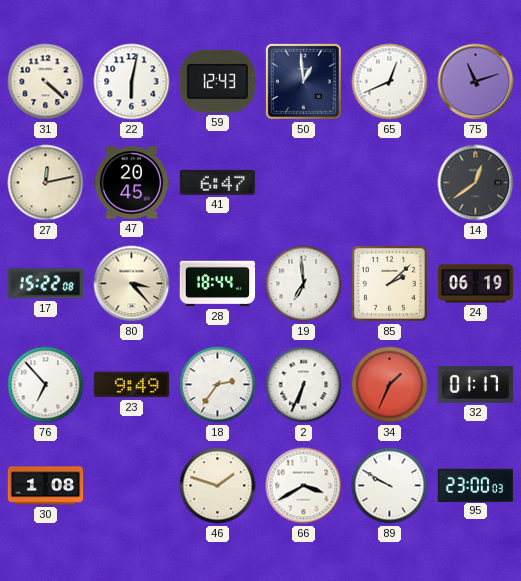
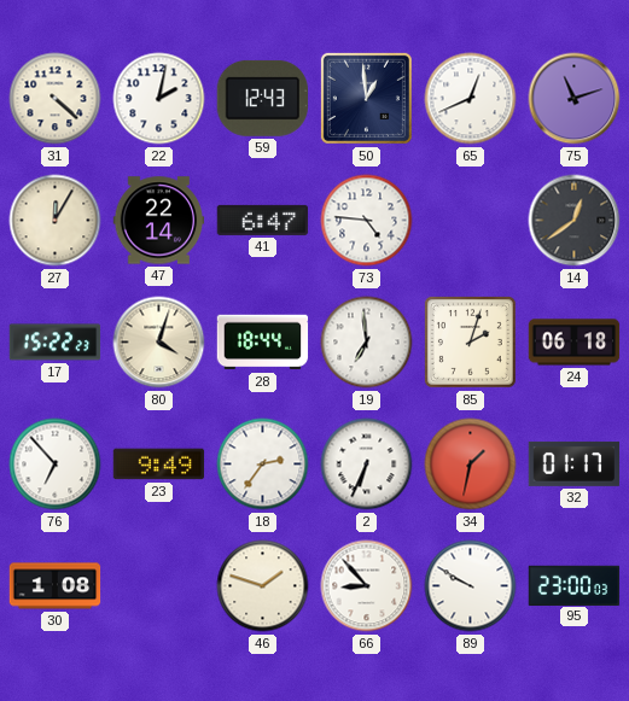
22: 6:02 -> 2:02 (159, 99)
27: 12:13 -> 12:05 (56, 221)
47: 20:45 -> 22:14 (159, 221)
73: none -> 4:46 (367, 221)
17: 15:22:08 -> 15:22:23 (56, 343)
80: 3:23 -> 4:03 (159, 343)
85: 2:08 -> 2:03 (470, 341)
24: 06:19 -> 06:18 (575, 343)
34: 1:34 -> 1:32 (471, 465)
66: 3:40 -> 8:53 (367, 586)
